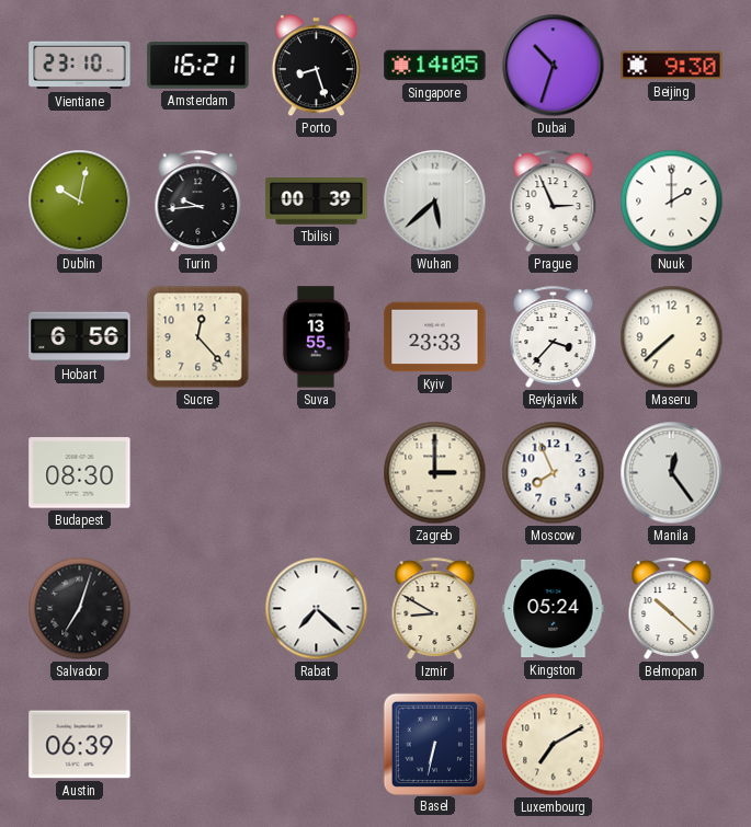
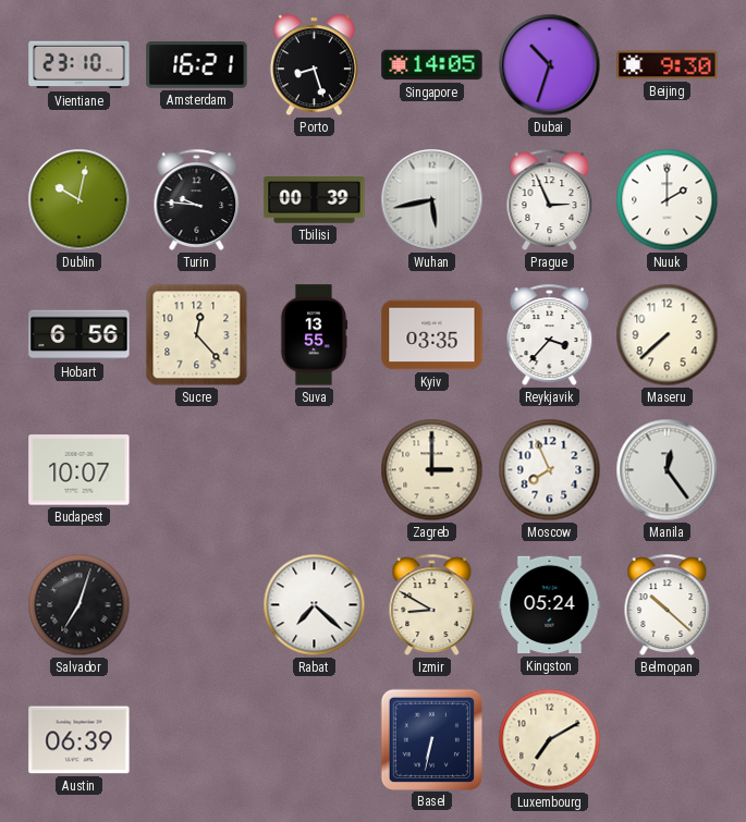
Turin: 9:44 -> 9:46 (197, 199)
Wuhan: 5:38 -> 5:43 (432, 200)
Kyiv: 23:33 -> 03:35 (432, 335)
Budapest: 08:30 -> 10:07 (80, 470)
